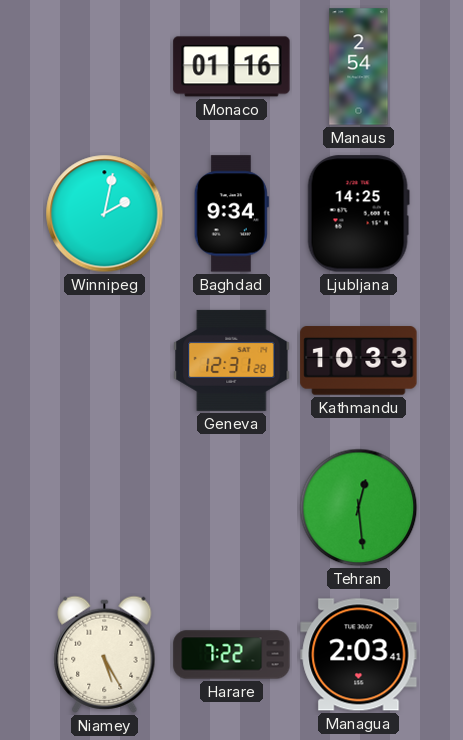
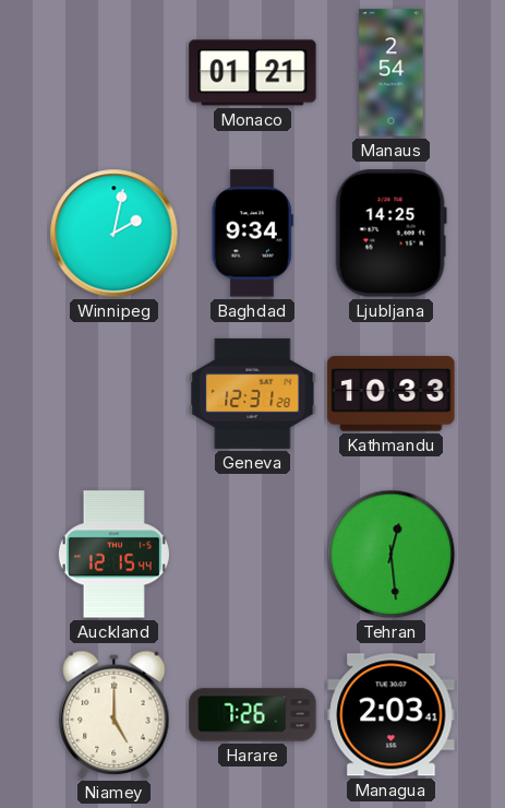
Monaco: 01:16 -> 01:21 (253, 73)
Auckland: none -> 12:15 (113, 555)
Niamey: 5:25 -> 5:00 (115, 714)
Harare: 7:22 -> 7:26 (253, 715)
